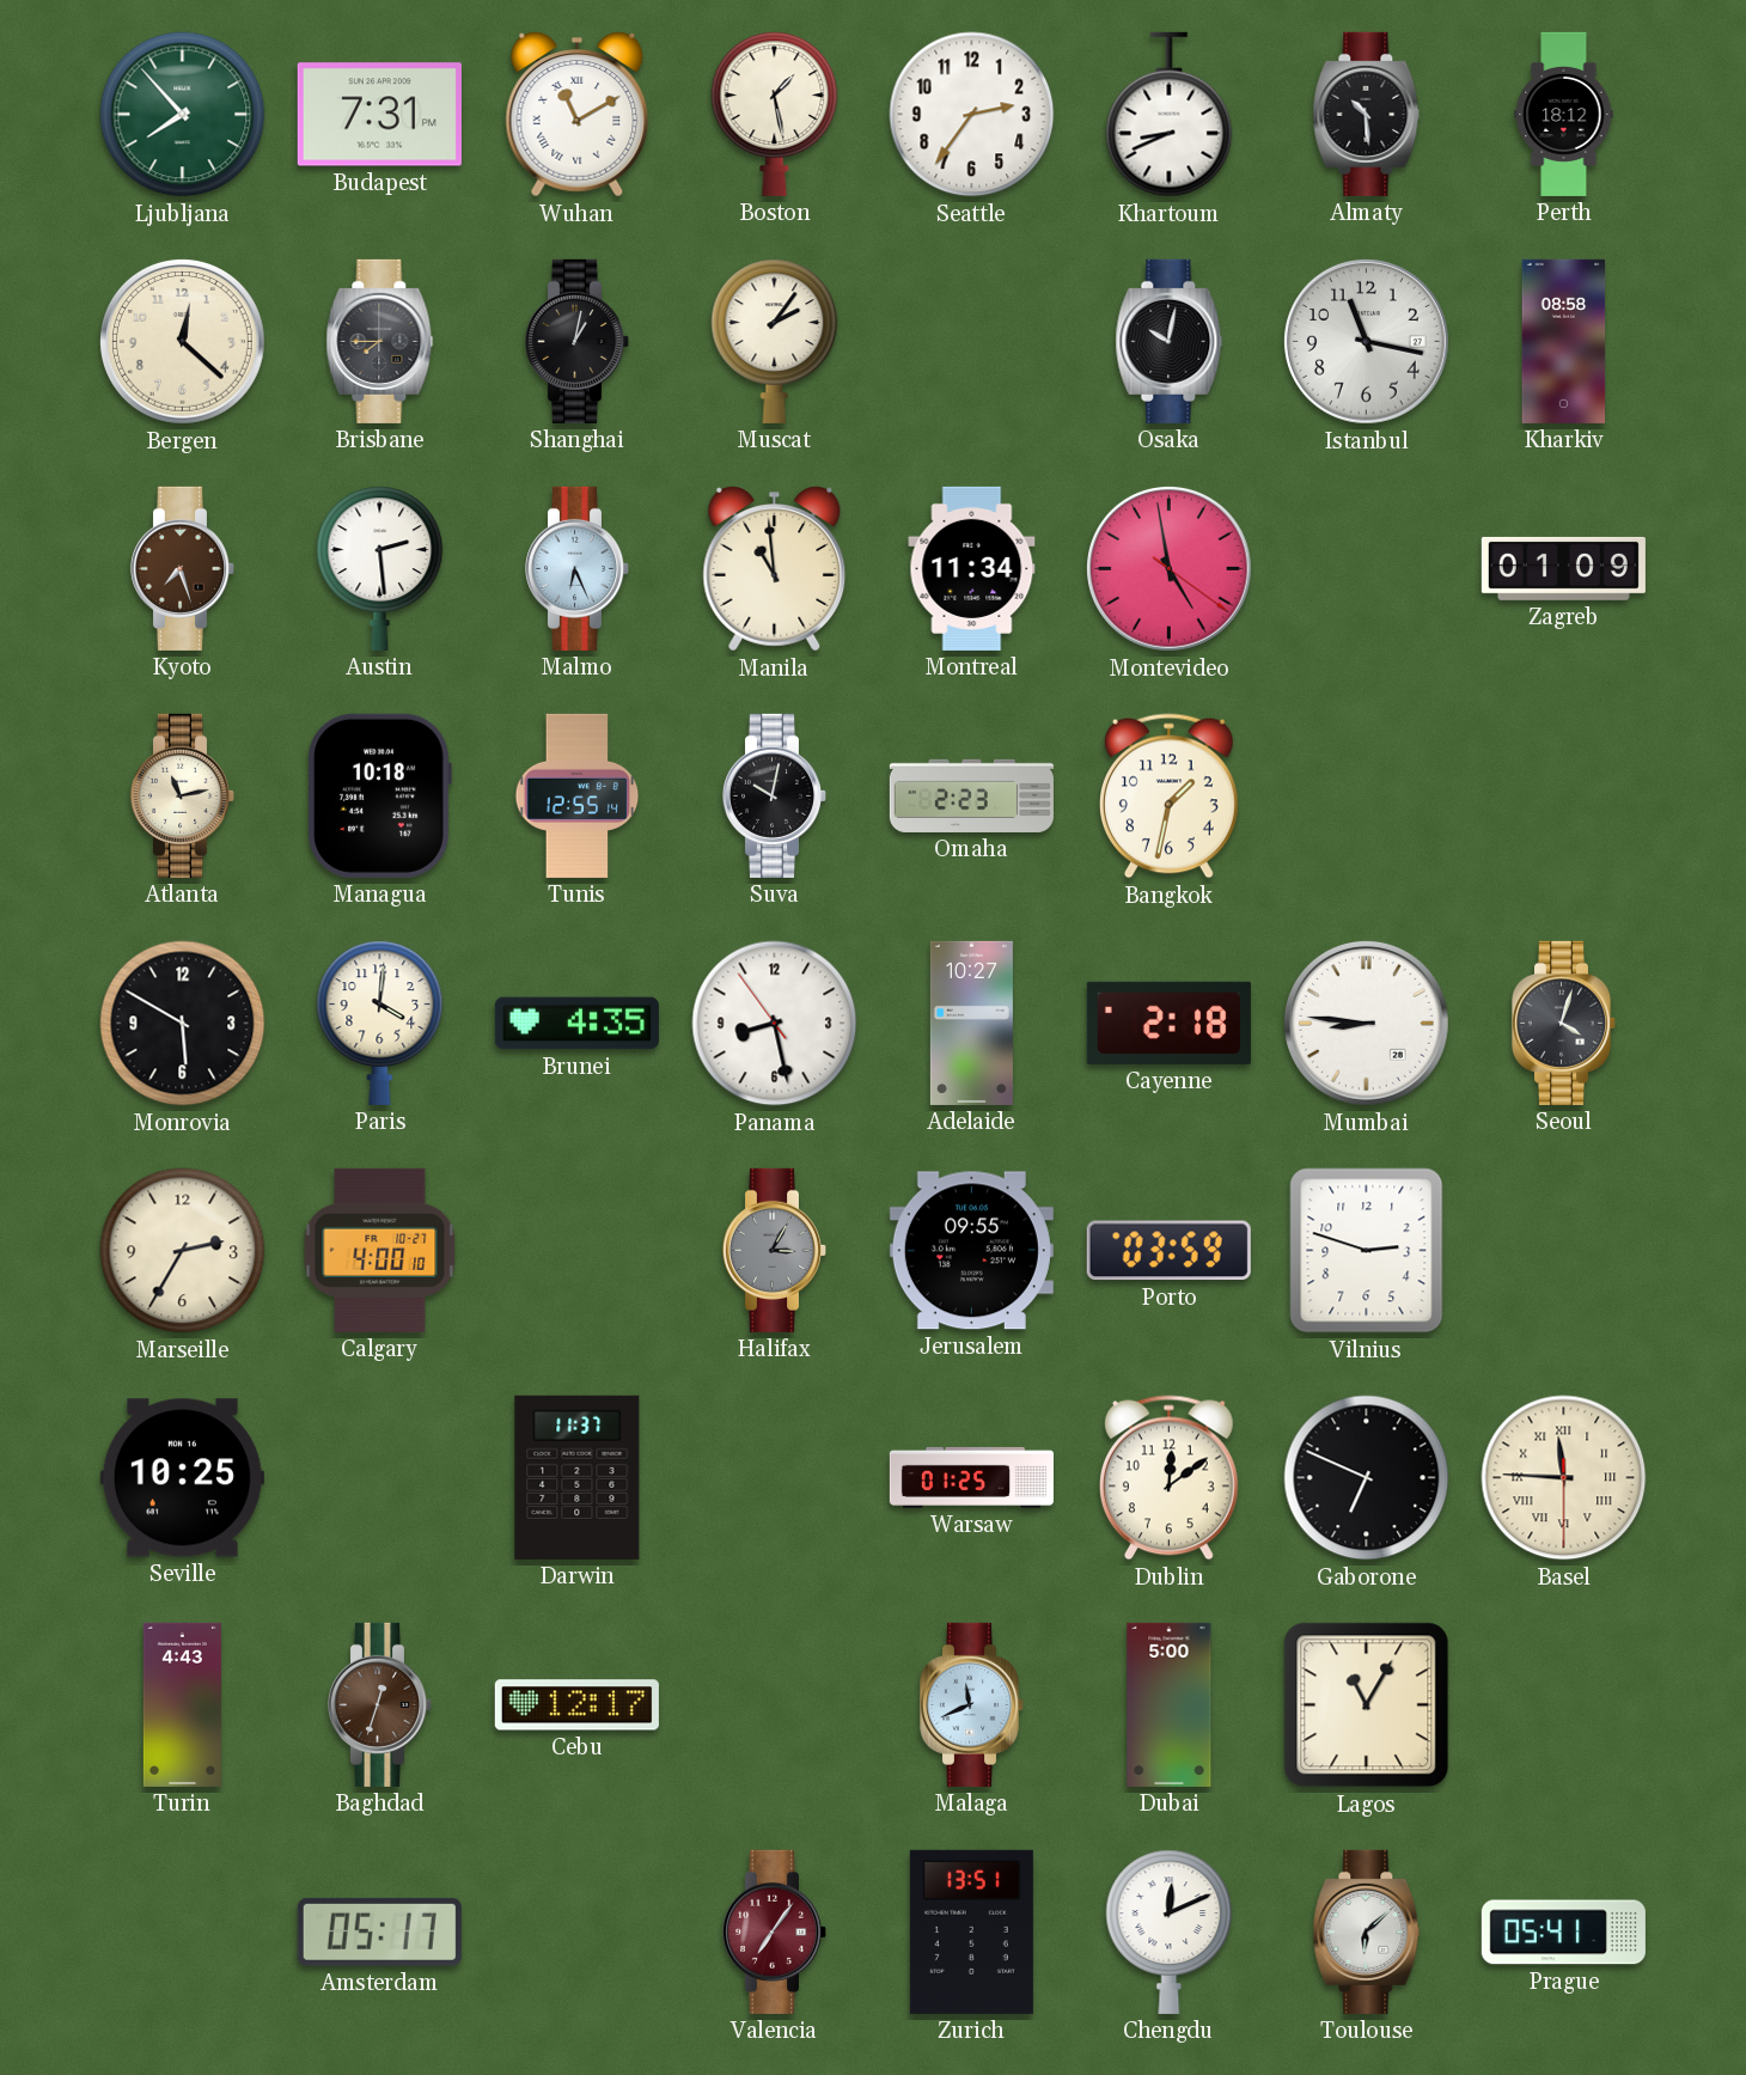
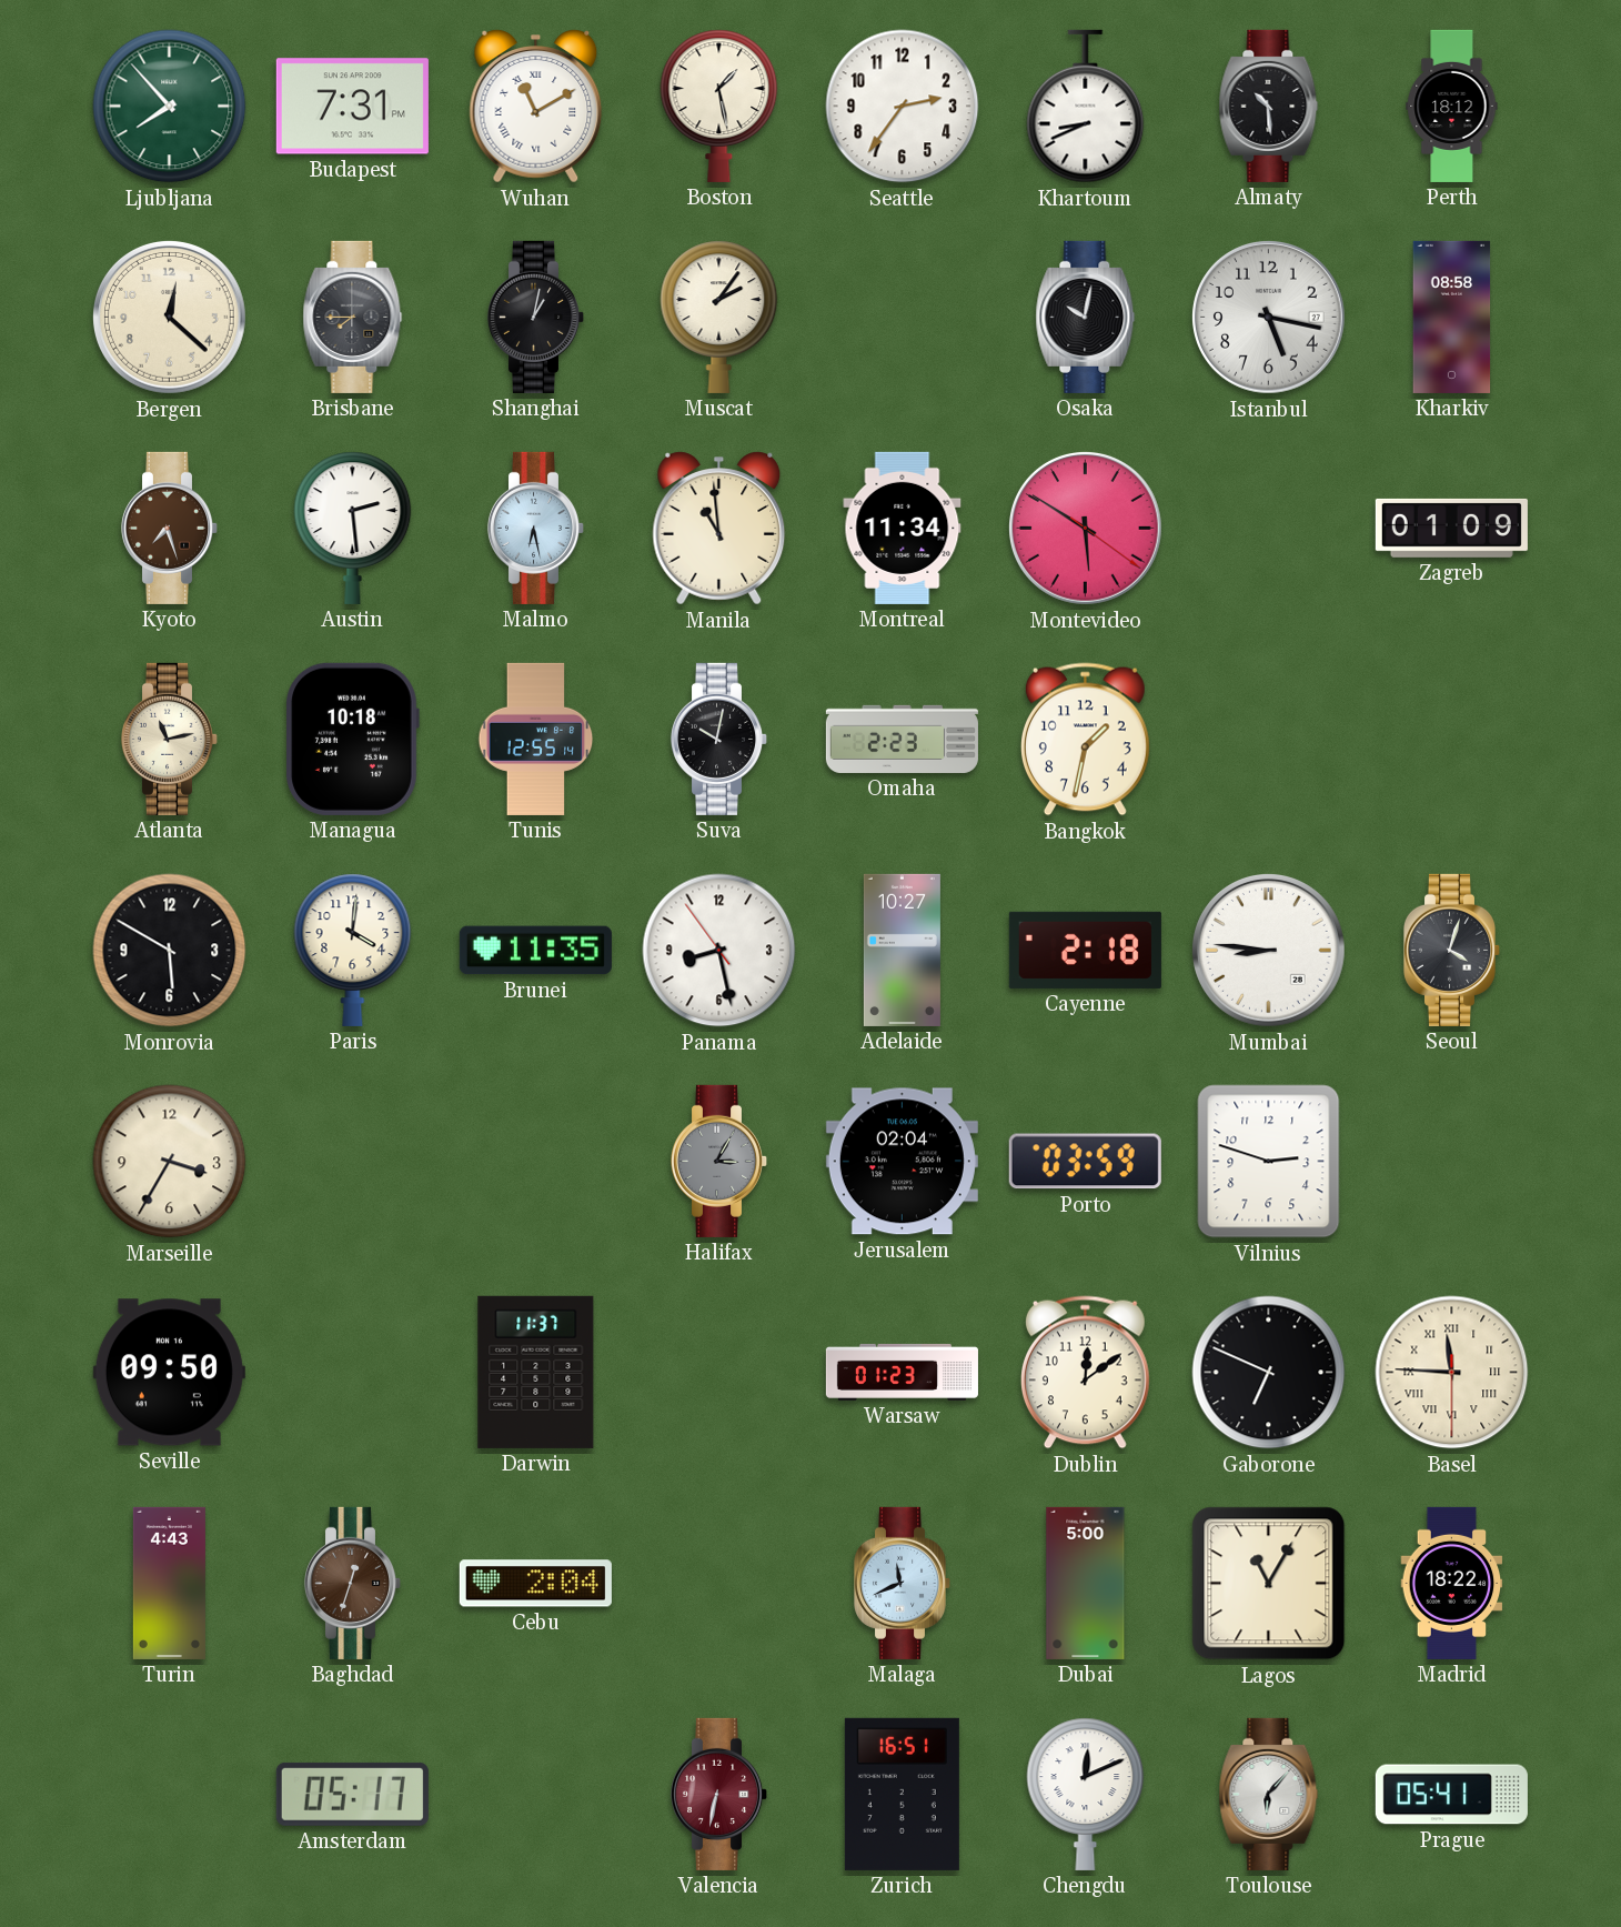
Istanbul: 11:17 -> 5:17 (1269, 318)
Malmo: 6:26 -> 6:28 (536, 528)
Montevideo: 4:58 -> 5:50 (1086, 529)
Brunei: 4:35 -> 11:35 (535, 951)
Marseille: 2:35 -> 3:35 (170, 1162)
Calgary: 4:00 -> none (380, 1250)
Jerusalem: 09:55 -> 02:04 (902, 1162)
Seville: 10:25 -> 09:50 (169, 1373)
Warsaw: 01:25 -> 01:23 (902, 1372)
Cebu: 12:17 -> 2:04 (535, 1584)
Madrid: none -> 18:22 (1452, 1583)
Valencia: 7:06 -> 6:32 (719, 1794)
Zurich: 13:51 -> 16:51 (902, 1794)
Toulouse: 6:08 -> 6:07 (1269, 1794)
